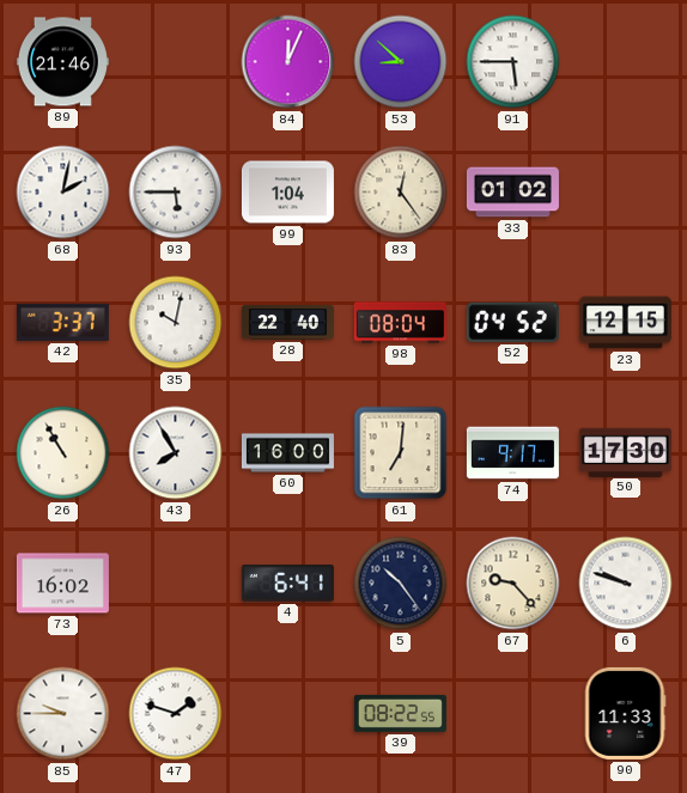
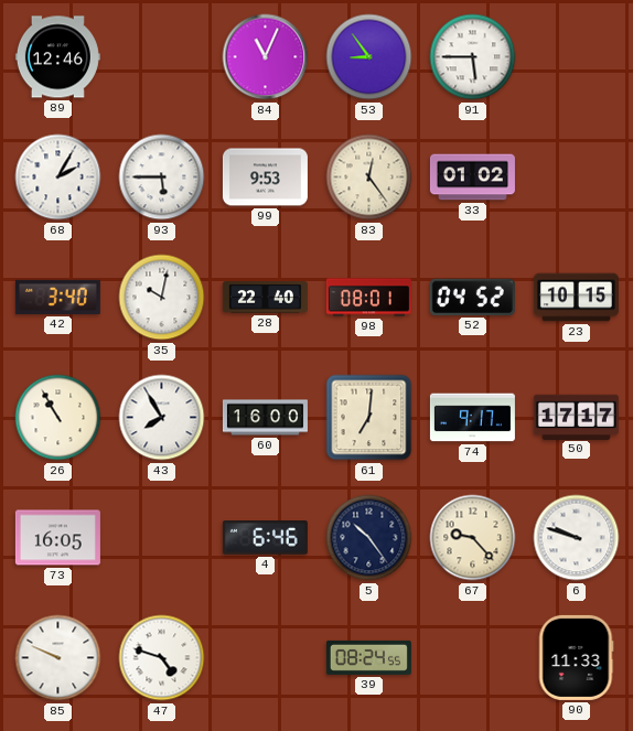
89: 21:46 -> 12:46 (57, 57)
84: 12:04 -> 11:04 (266, 57)
53: 8:52 -> 8:54 (369, 57)
68: 2:02 -> 2:05 (58, 178)
99: 1:04 -> 9:53 (265, 178)
42: 3:37 -> 3:40 (57, 297)
98: 08:04 -> 08:01 (368, 298)
23: 12:15 -> 10:15 (576, 298)
50: 17:30 -> 17:17 (576, 417)
73: 16:02 -> 16:05 (57, 538)
4: 6:41 -> 6:46 (265, 538)
85: 9:45 -> 9:49 (58, 658)
47: 1:48 -> 4:48 (162, 658)
39: 08:22 -> 08:24 (368, 657)
